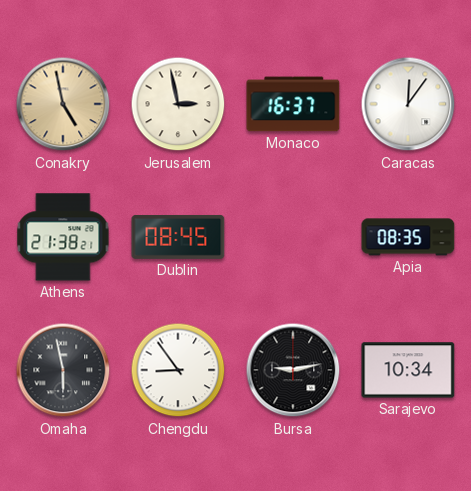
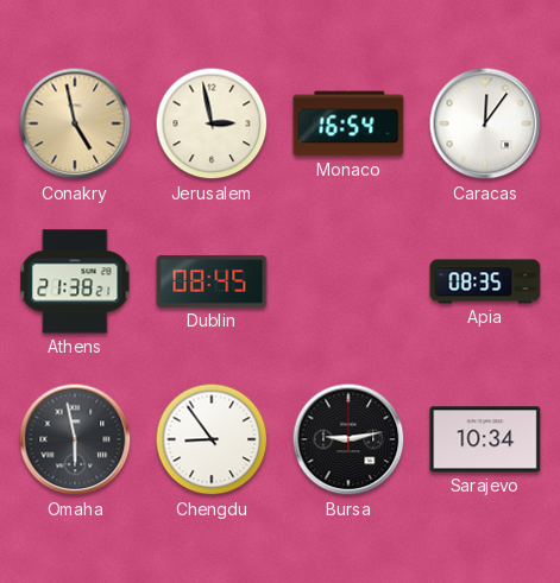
Monaco: 16:37 -> 16:54 (348, 123)
